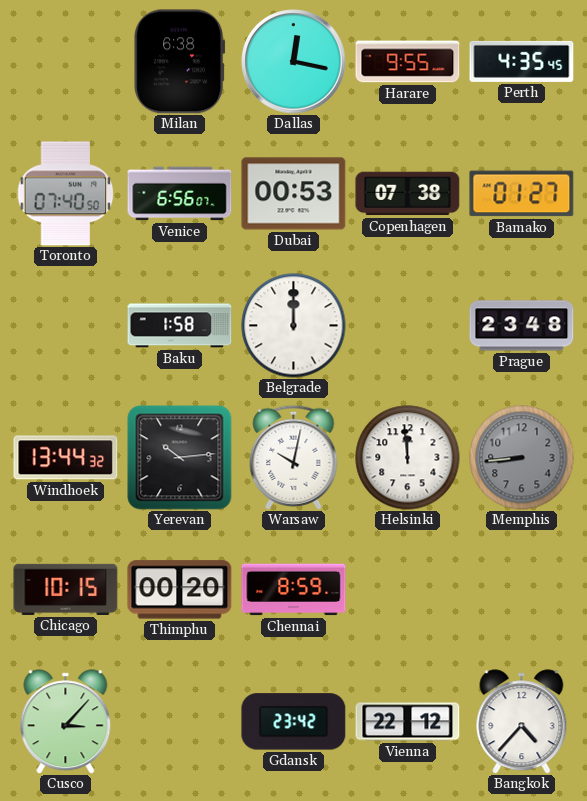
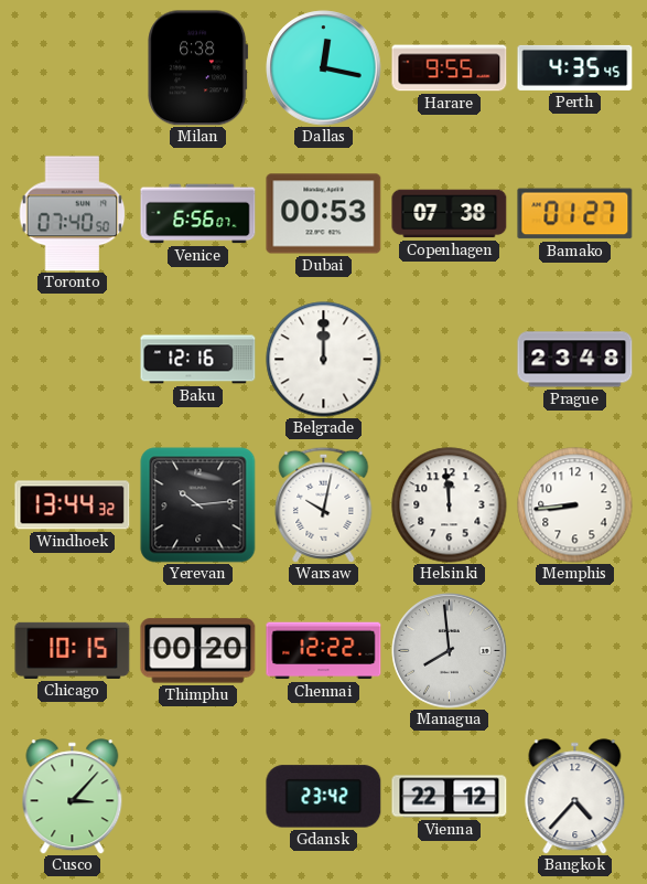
Baku: 1:58 -> 12:16 (198, 360)
Memphis dial: grey -> white (575, 505)
Chennai: 8:59 -> 12:22 (324, 651)
Managua: none -> 7:59 (450, 651)
